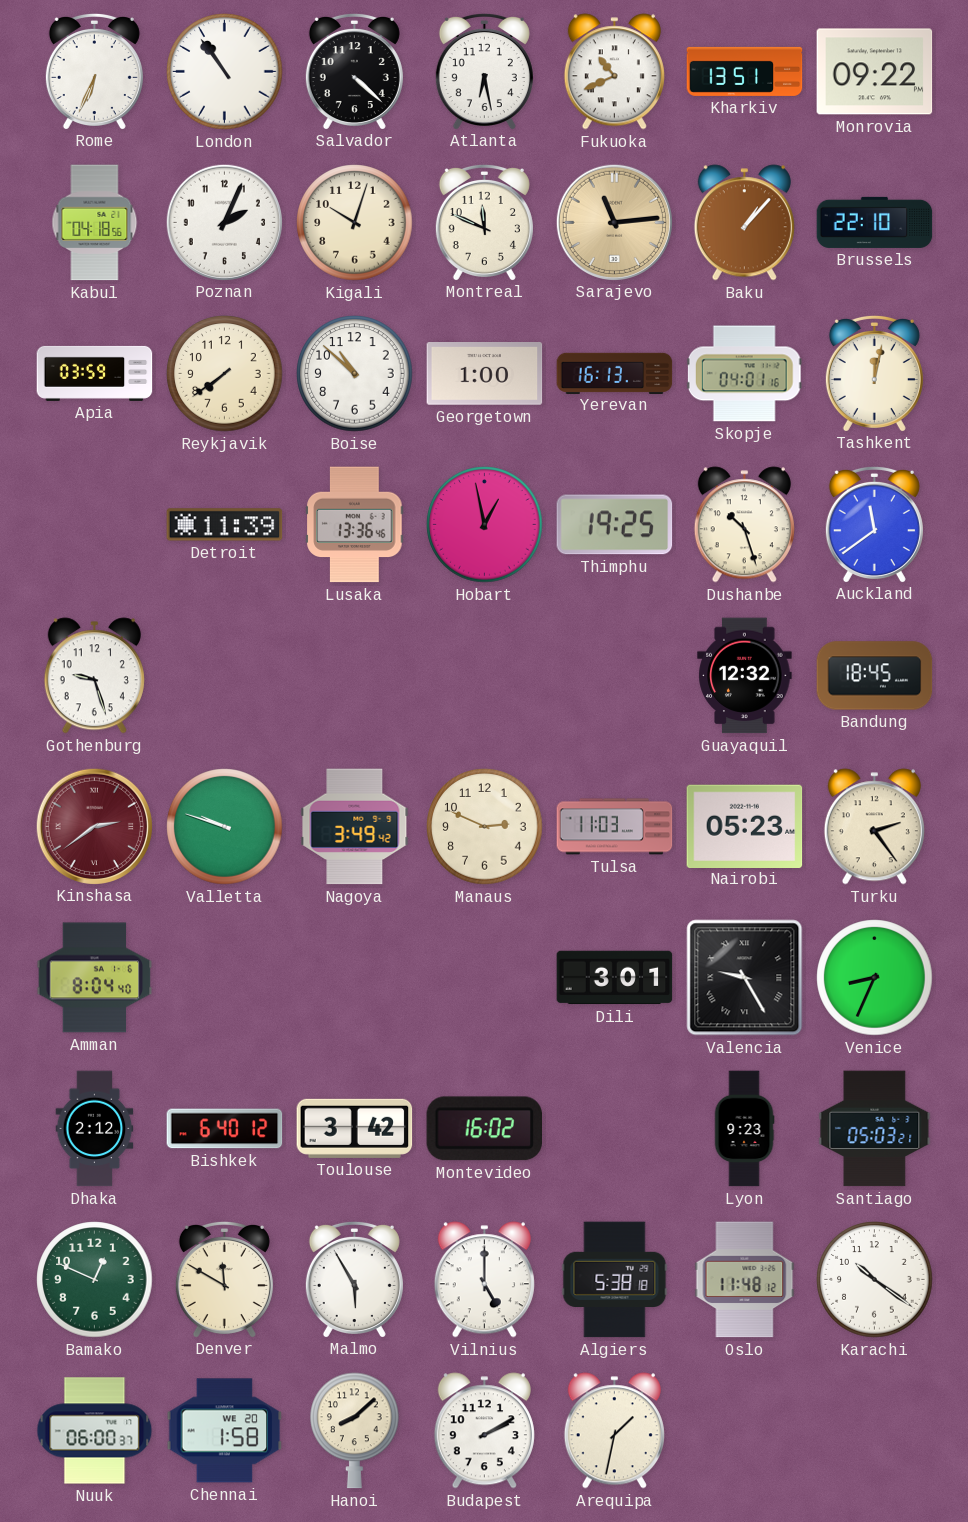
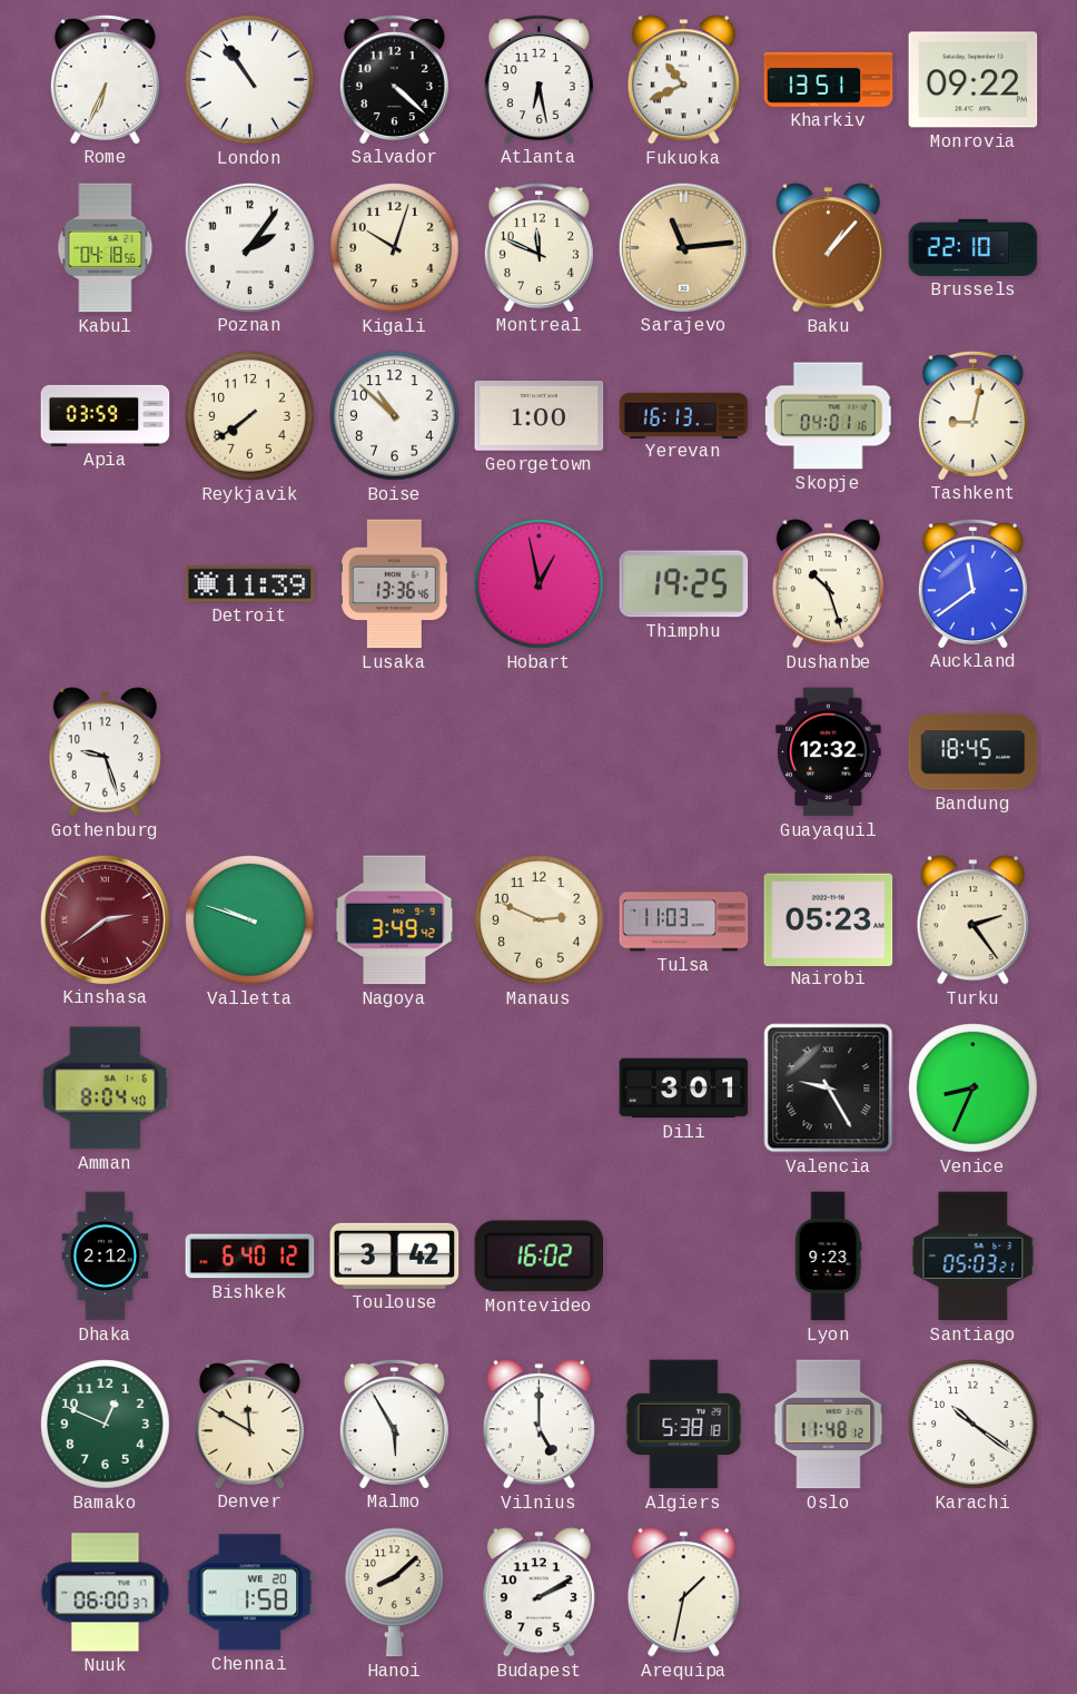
Poznan: 2:04 -> 2:06 (249, 247)
Tashkent: 12:02 -> 9:02 (972, 415)
